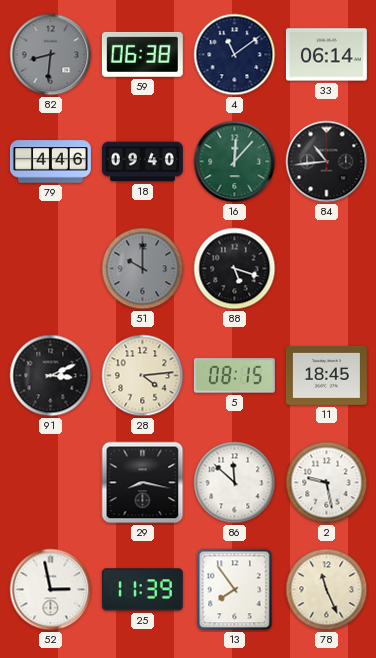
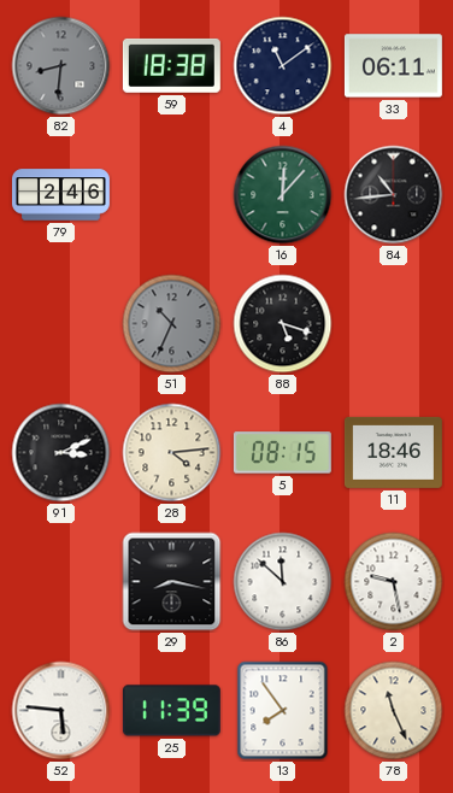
59: 06:38 -> 18:38 (171, 65)
33: 06:14 -> 06:11 (393, 66)
79: 4:46 -> 2:46 (60, 195)
18: 09:40 -> none (142, 162)
51: 10:00 -> 10:34 (172, 324)
11: 18:45 -> 18:46 (393, 452)
52: 2:58 -> 5:46 (61, 711)
